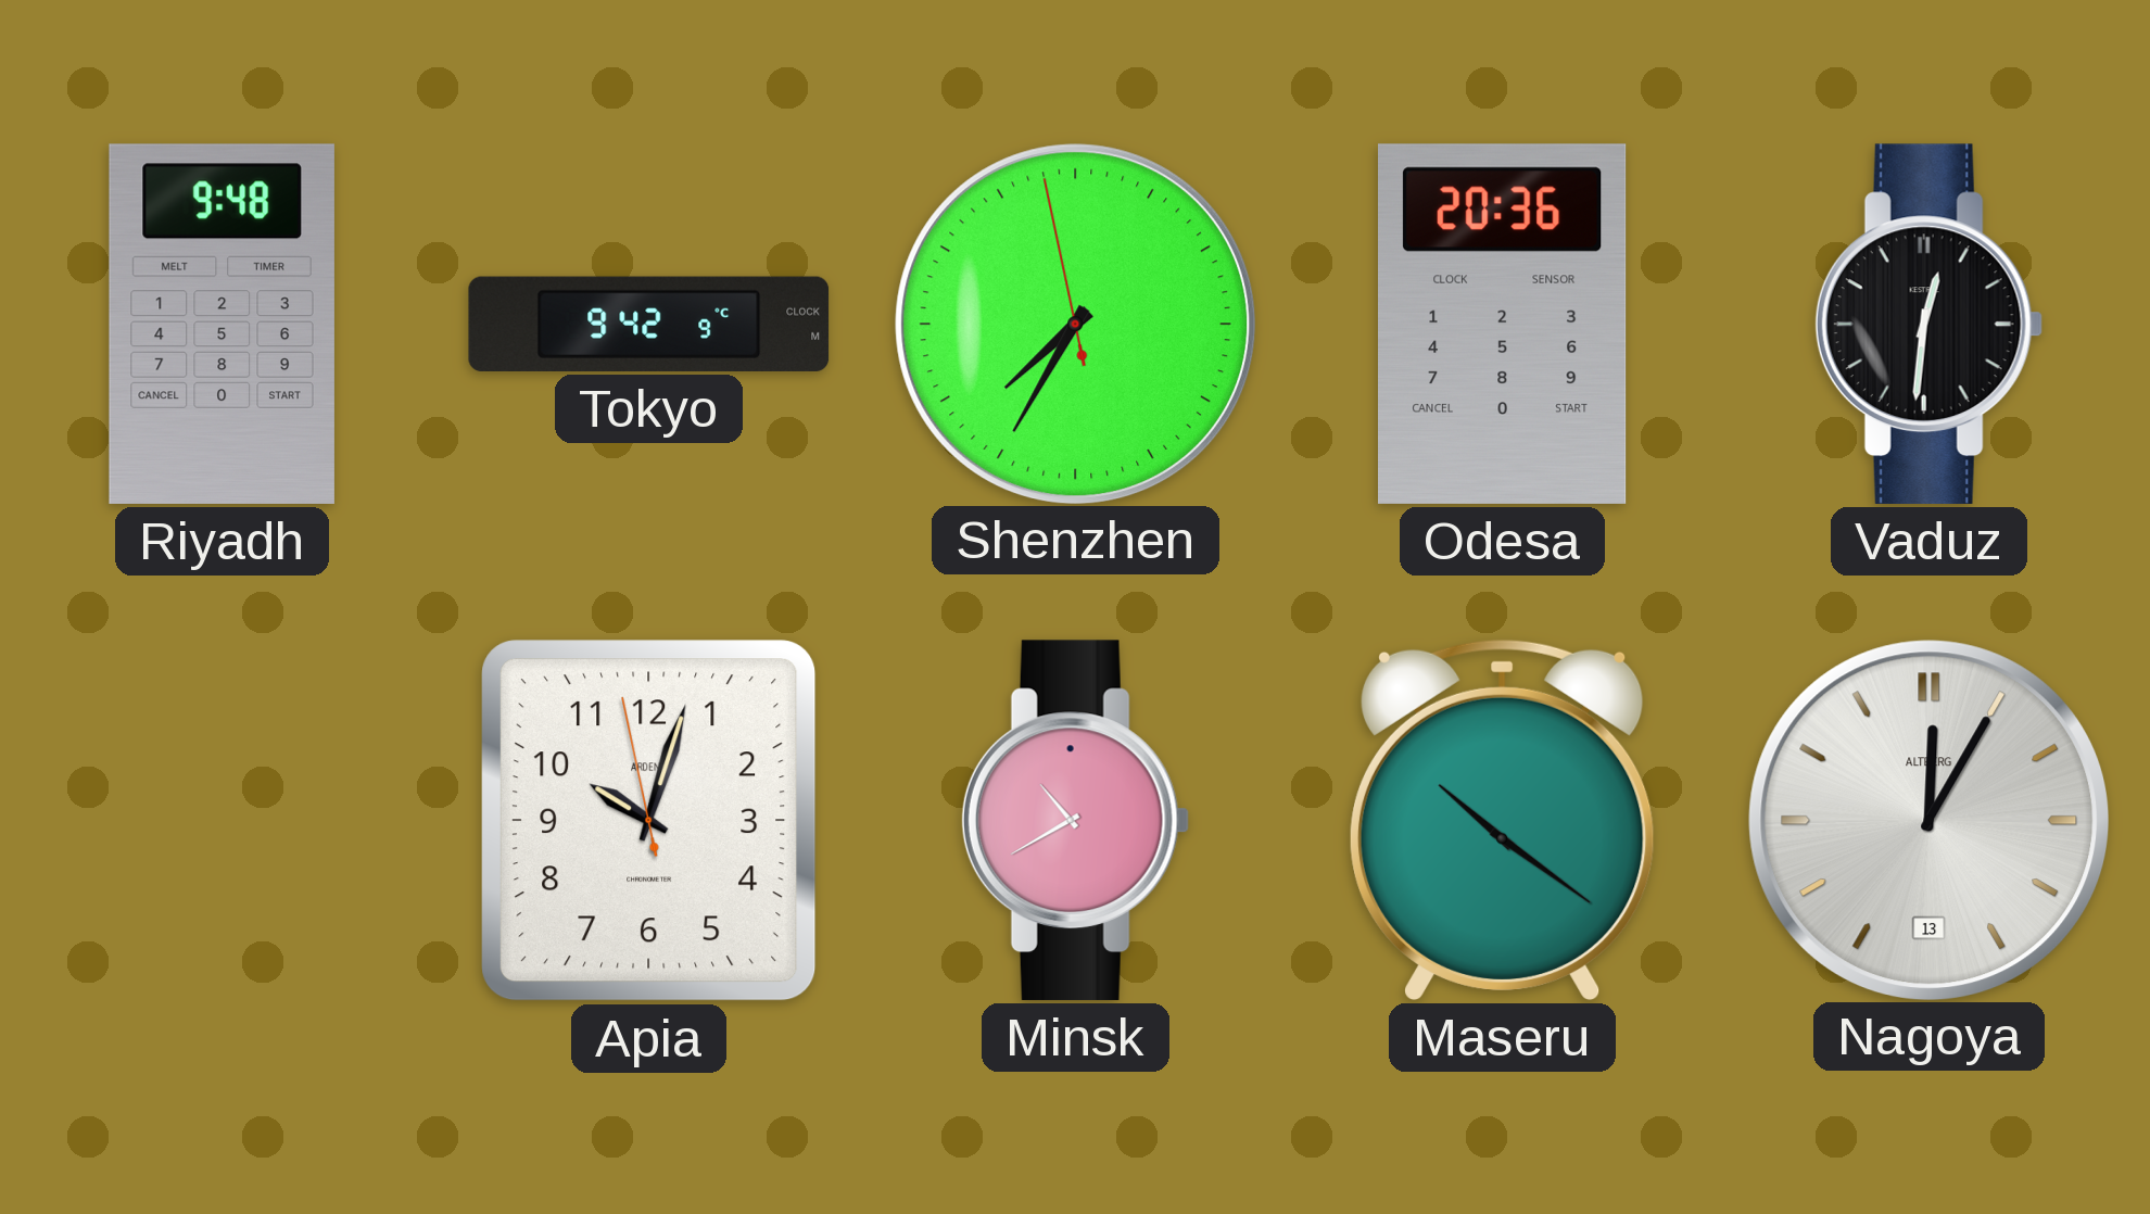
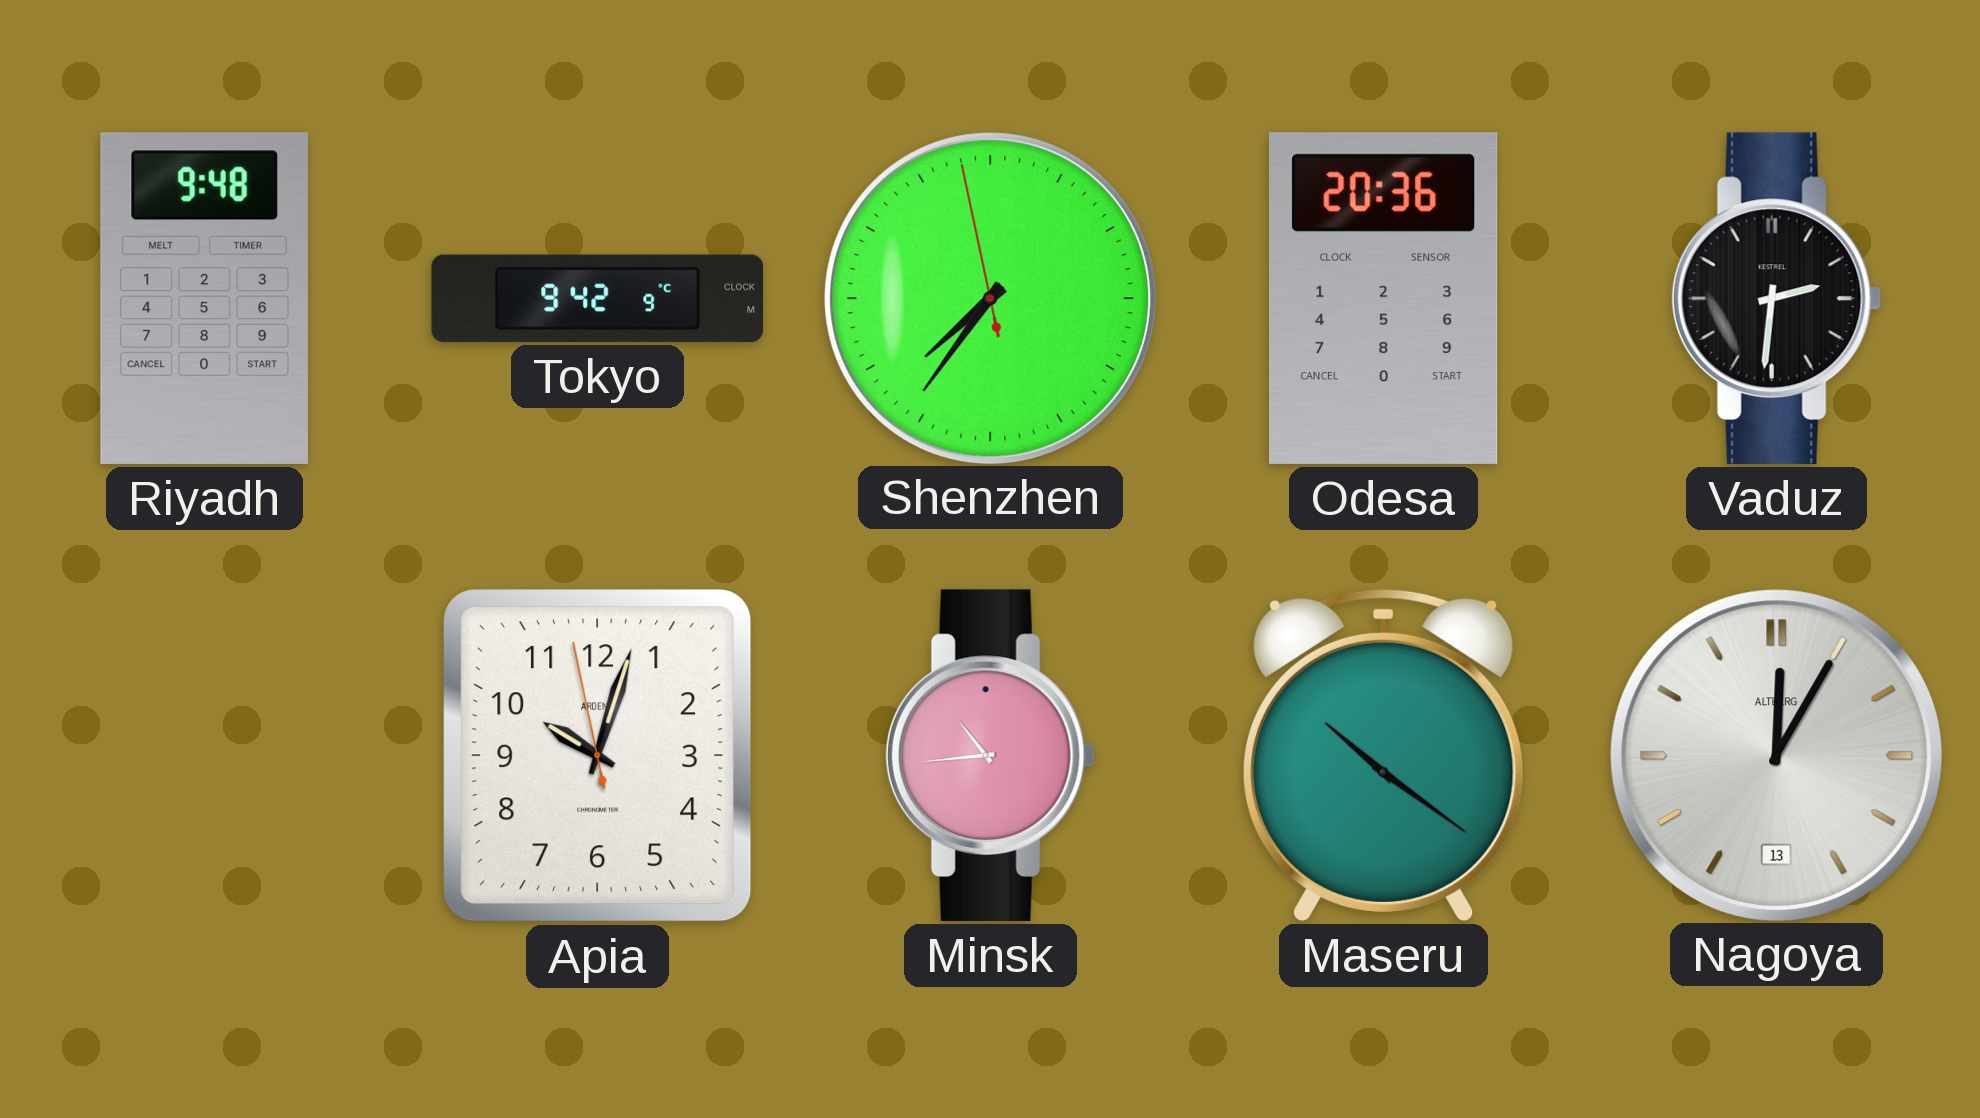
Shenzhen: 7:34 -> 7:35 (990, 298)
Vaduz: 12:31 -> 2:31 (1776, 298)
Minsk: 10:40 -> 10:44 (990, 755)
